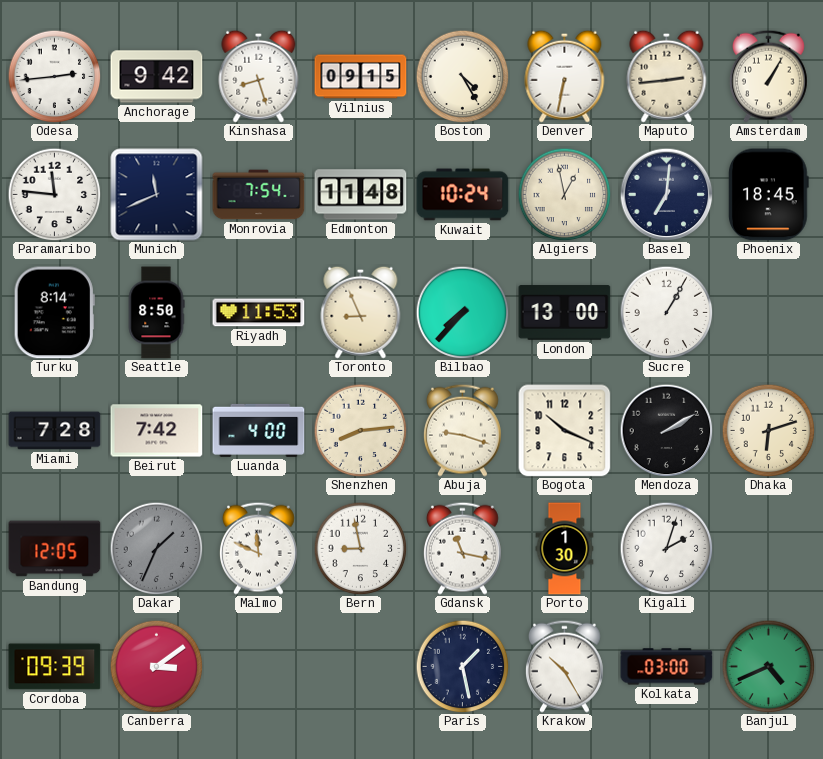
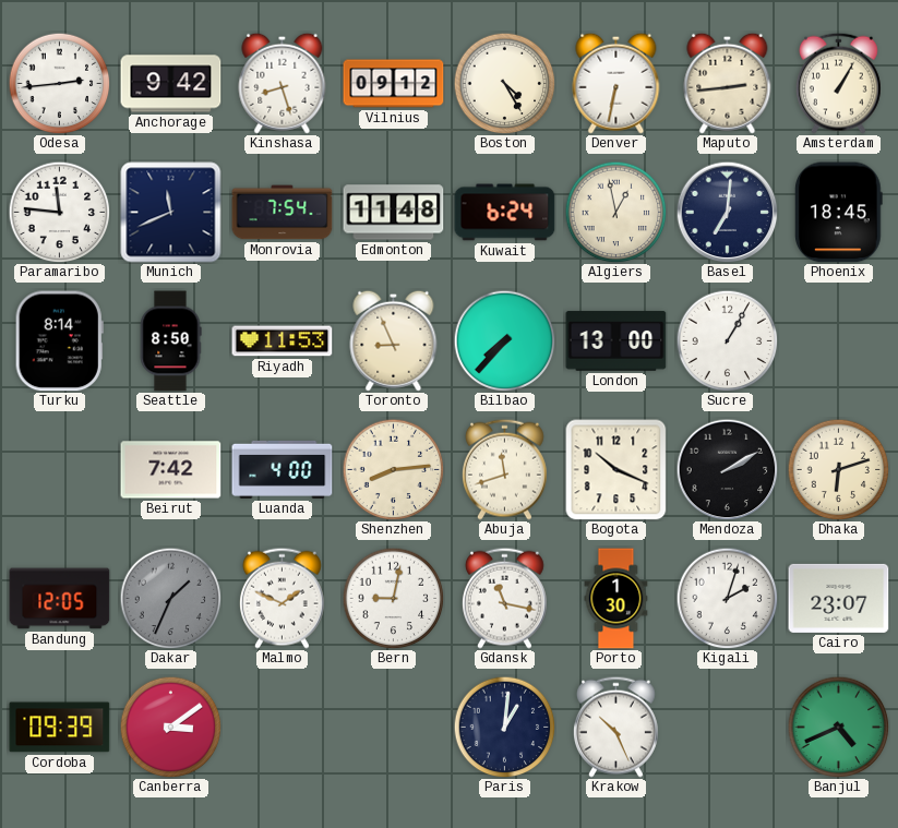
Vilnius: 09:15 -> 09:12 (394, 84)
Kuwait: 10:24 -> 6:24 (505, 213)
Miami: 7:28 -> none (55, 431)
Abuja: 9:18 -> 11:42 (504, 469)
Malmo: 11:49 -> 1:49 (282, 598)
Bern: 8:58 -> 9:02 (393, 598)
Cairo: none -> 23:07 (839, 598)
Paris: 1:28 -> 1:01 (504, 727)
Krakow: 10:25 -> 10:26 (615, 727)
Kolkata: 03:00 -> none (667, 667)
